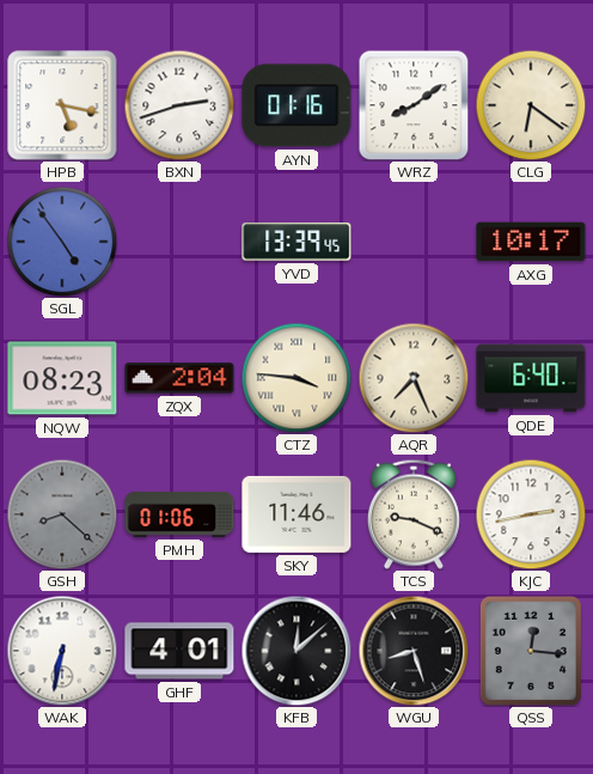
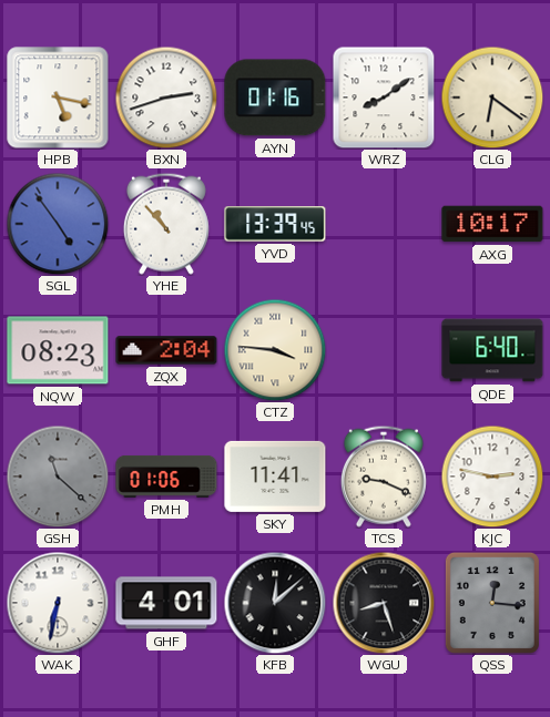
YHE: none -> 10:53 (166, 224)
AQR: 7:26 -> none (414, 378)
GSH: 8:22 -> 11:22 (58, 477)
SKY: 11:46 -> 11:41 (275, 477)
KJC: 2:43 -> 2:47 (492, 477)
